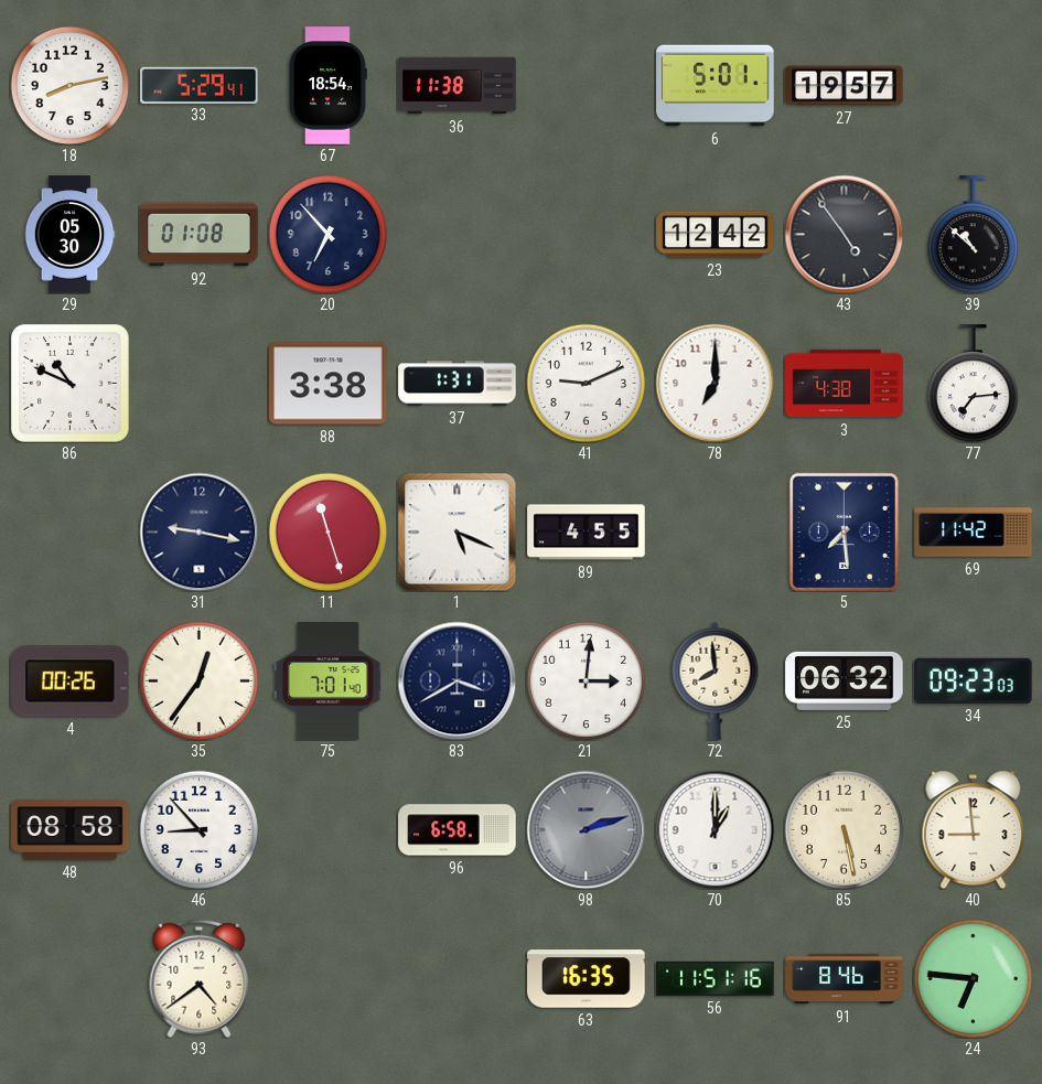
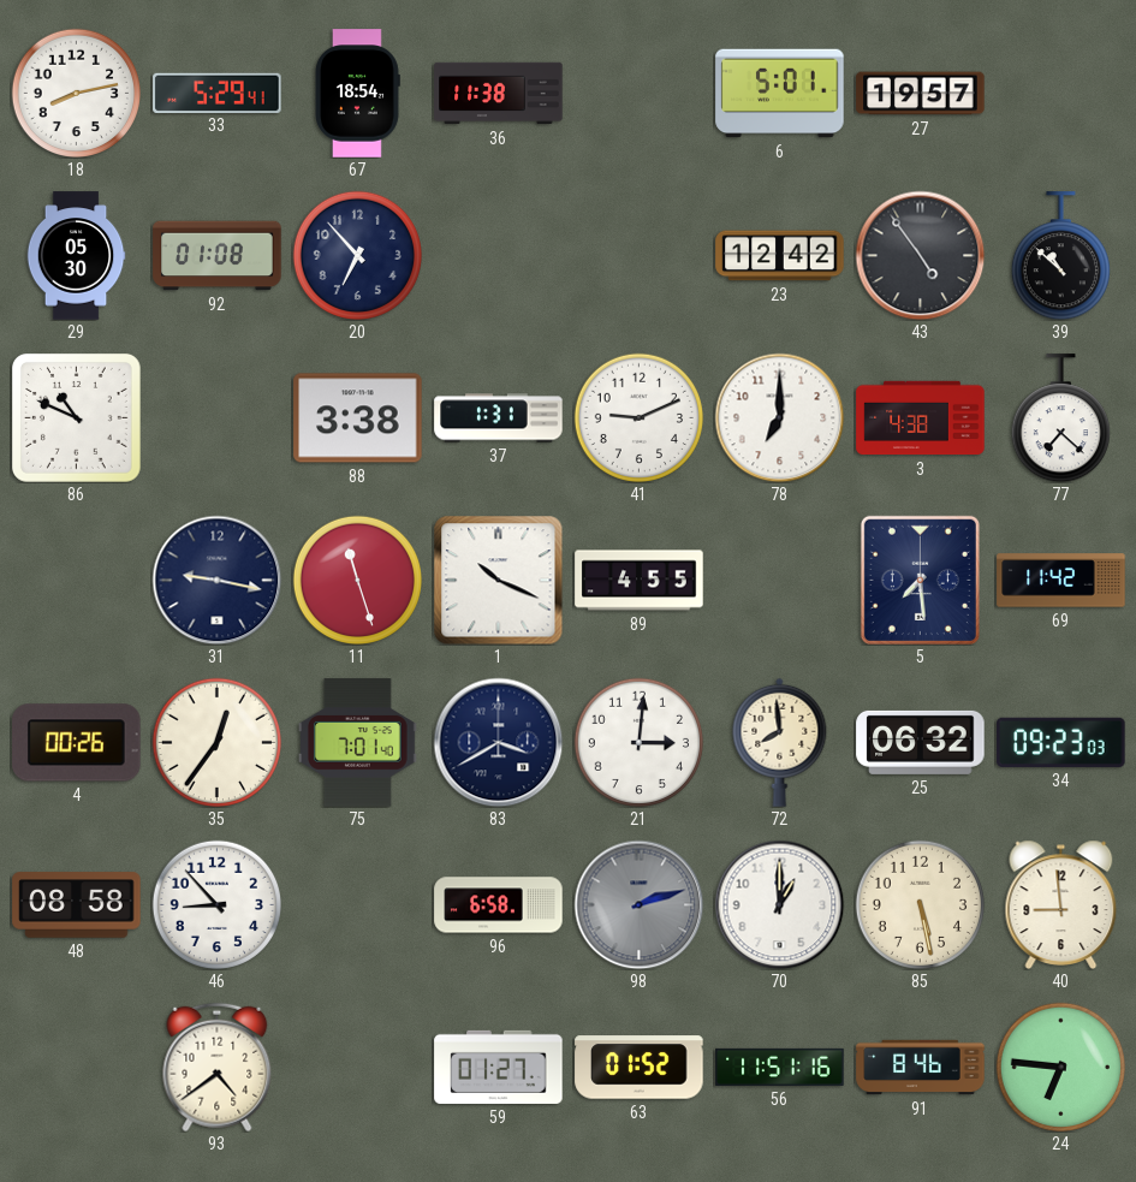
77: 7:14 -> 7:22 (1060, 418)
1: 5:19 -> 10:19 (498, 580)
59: none -> 01:27 (499, 1067)
63: 16:35 -> 01:52 (640, 1068)
